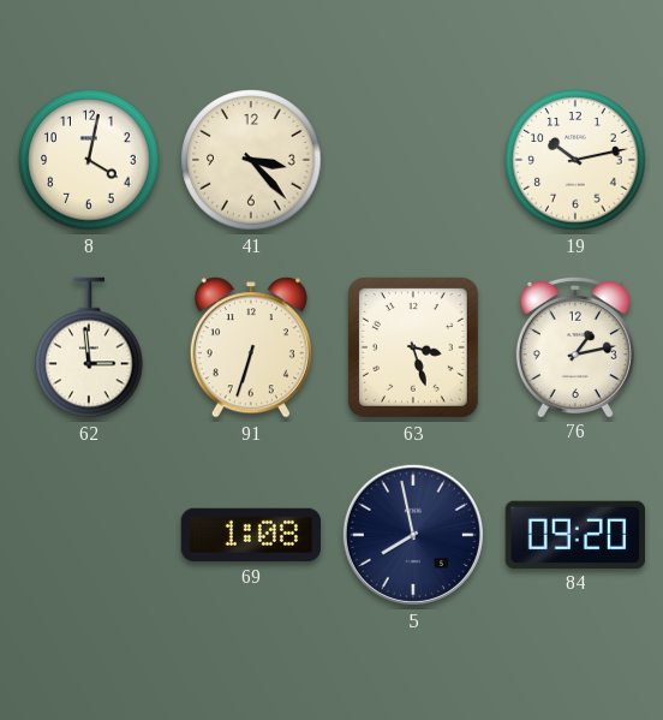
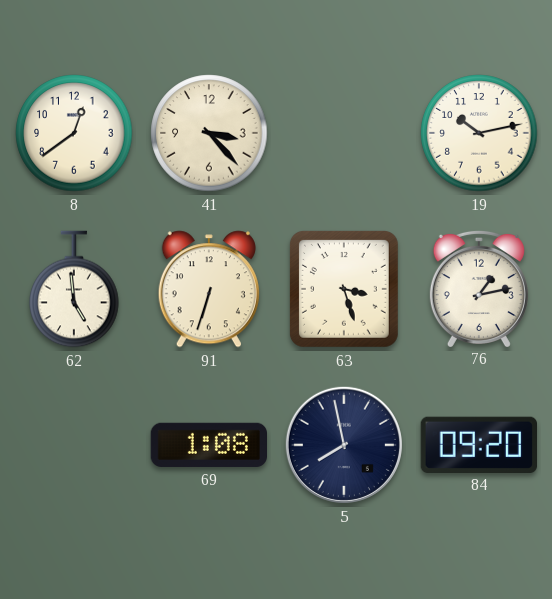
8: 4:02 -> 12:39 (74, 133)
62: 2:59 -> 4:59 (74, 289)
